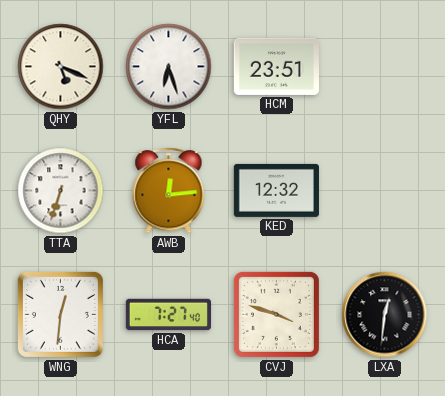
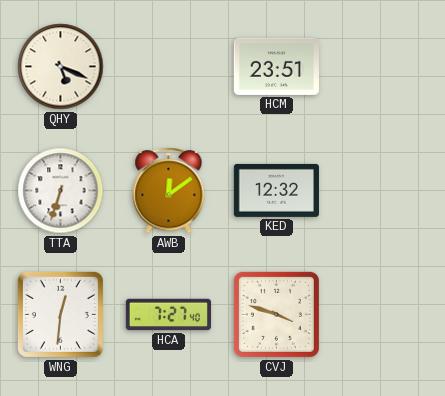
YFL: 6:27 -> none (169, 67)
AWB: 12:14 -> 12:09 (169, 191)
LXA: 12:31 -> none (385, 315)
